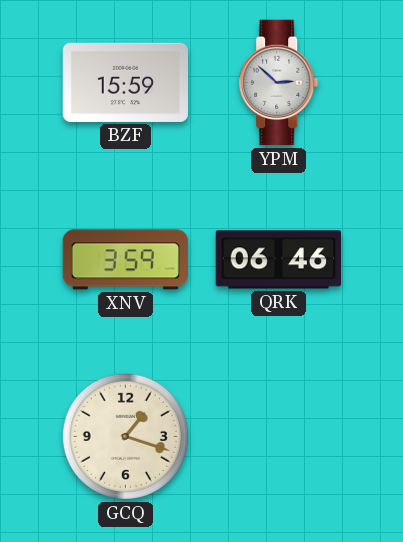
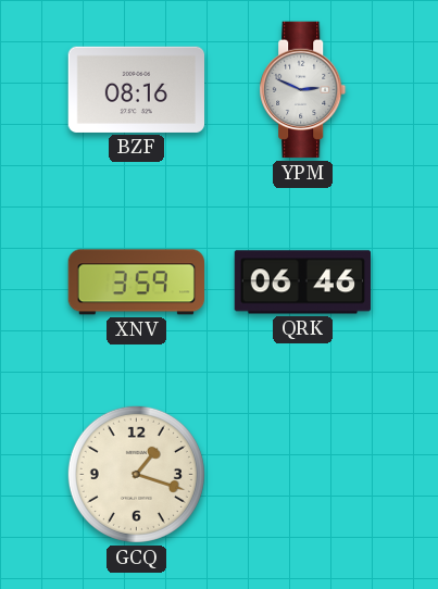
BZF: 15:59 -> 08:16 (137, 89)
YPM: 2:52 -> 2:49 (303, 90)
